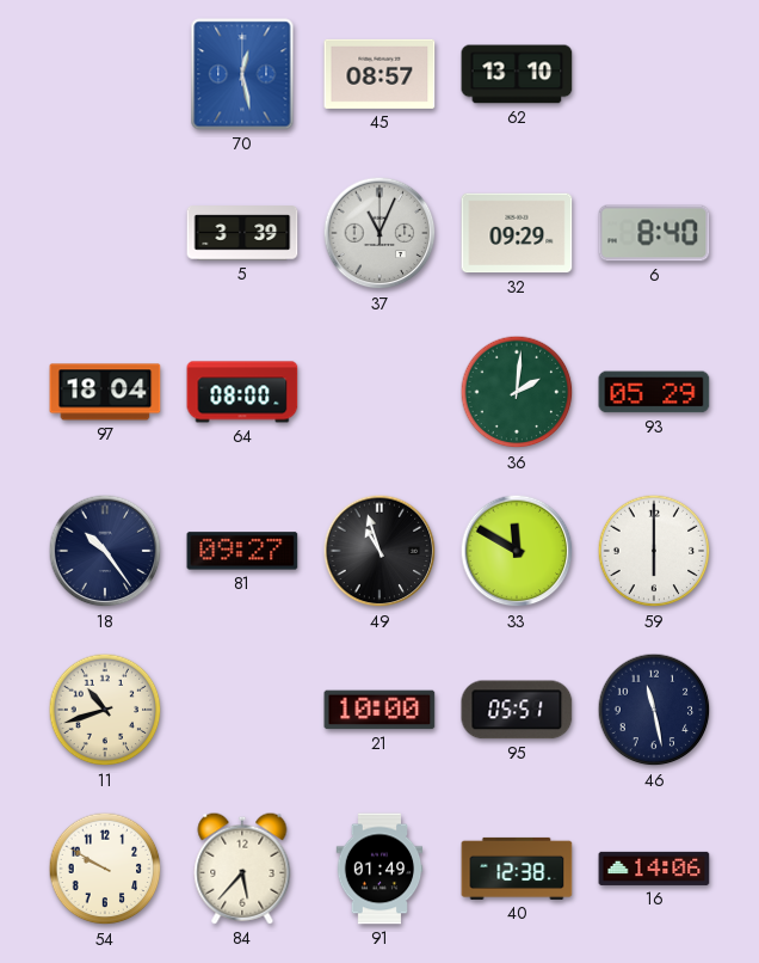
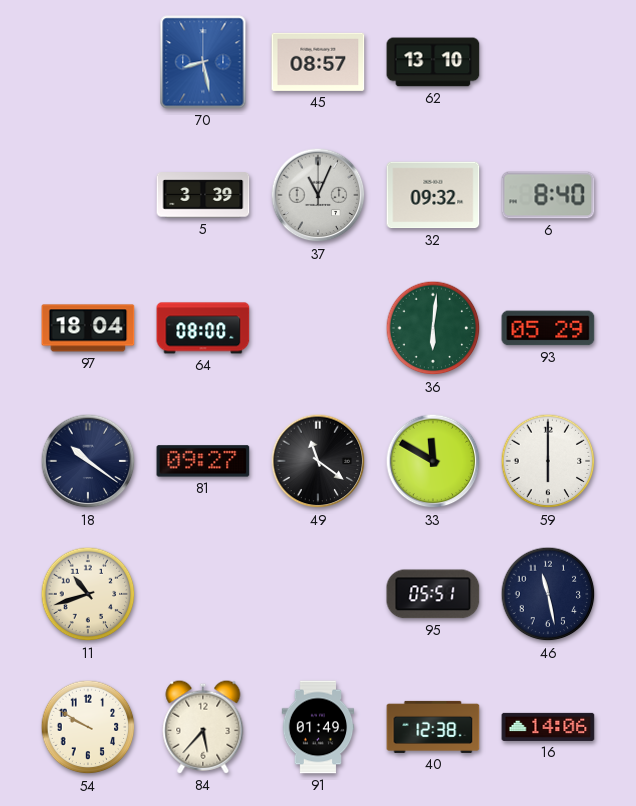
70: 12:28 -> 8:28 (203, 62)
32: 09:29 -> 09:32 (433, 195)
36: 2:01 -> 6:01 (433, 328)
18: 10:24 -> 10:21 (88, 461)
49: 10:57 -> 11:21 (318, 461)
21: 10:00 -> none (379, 710)
